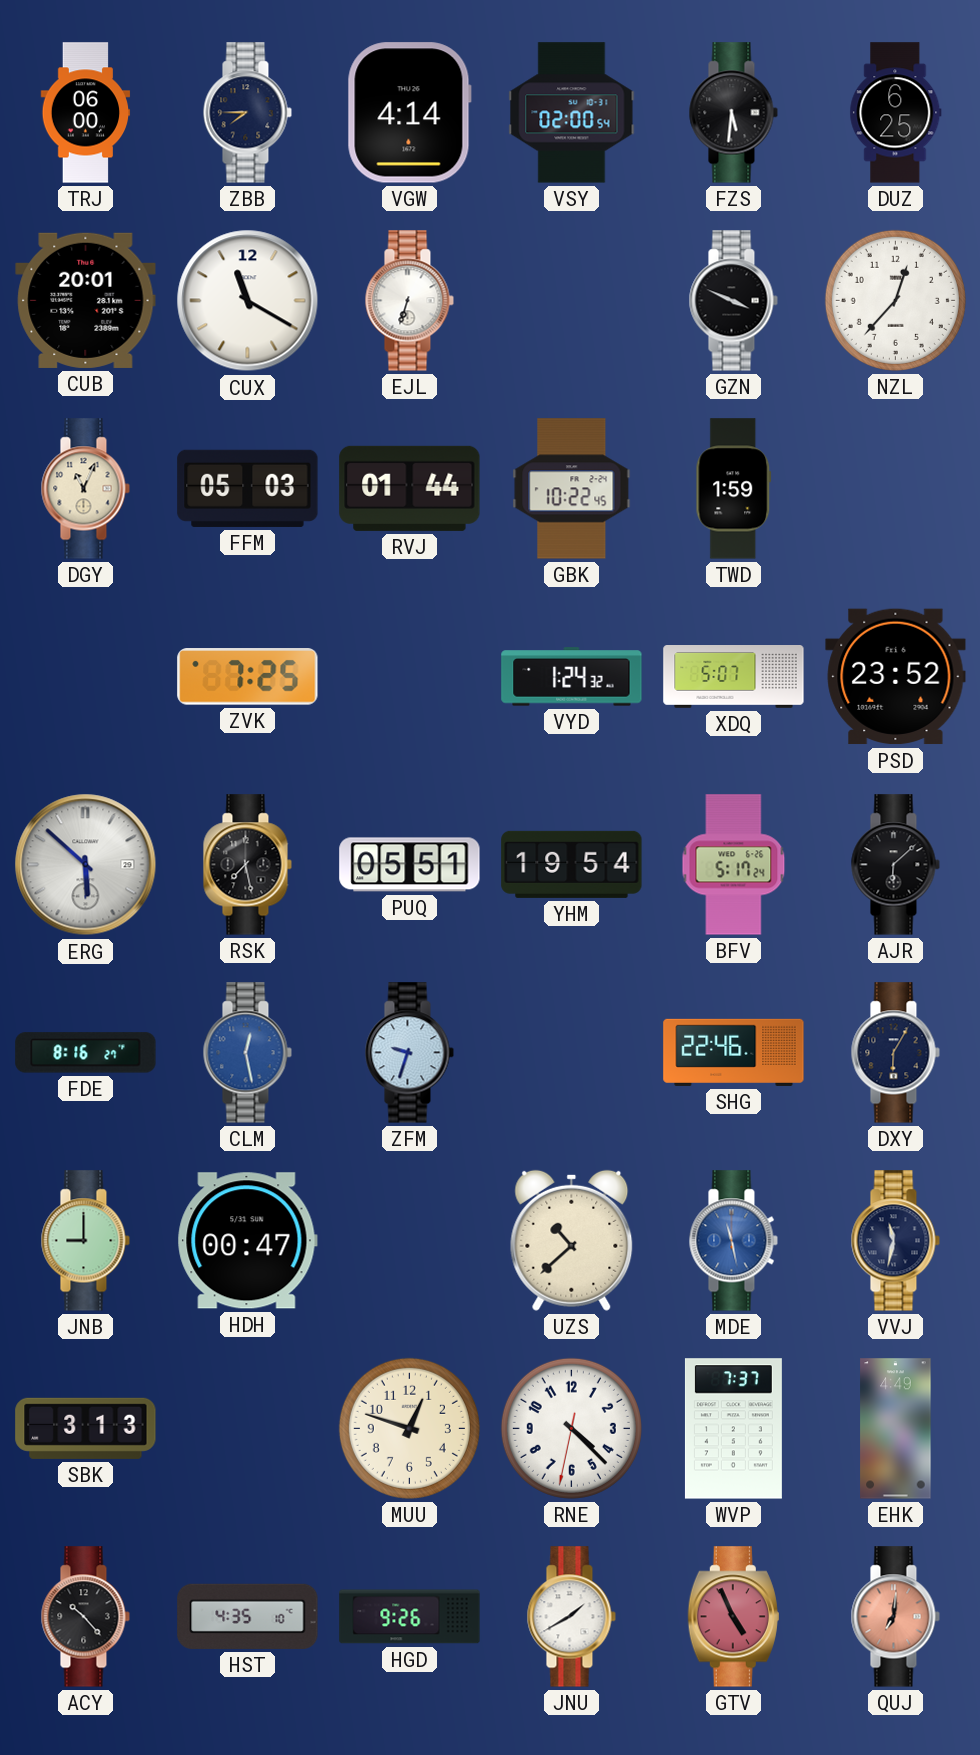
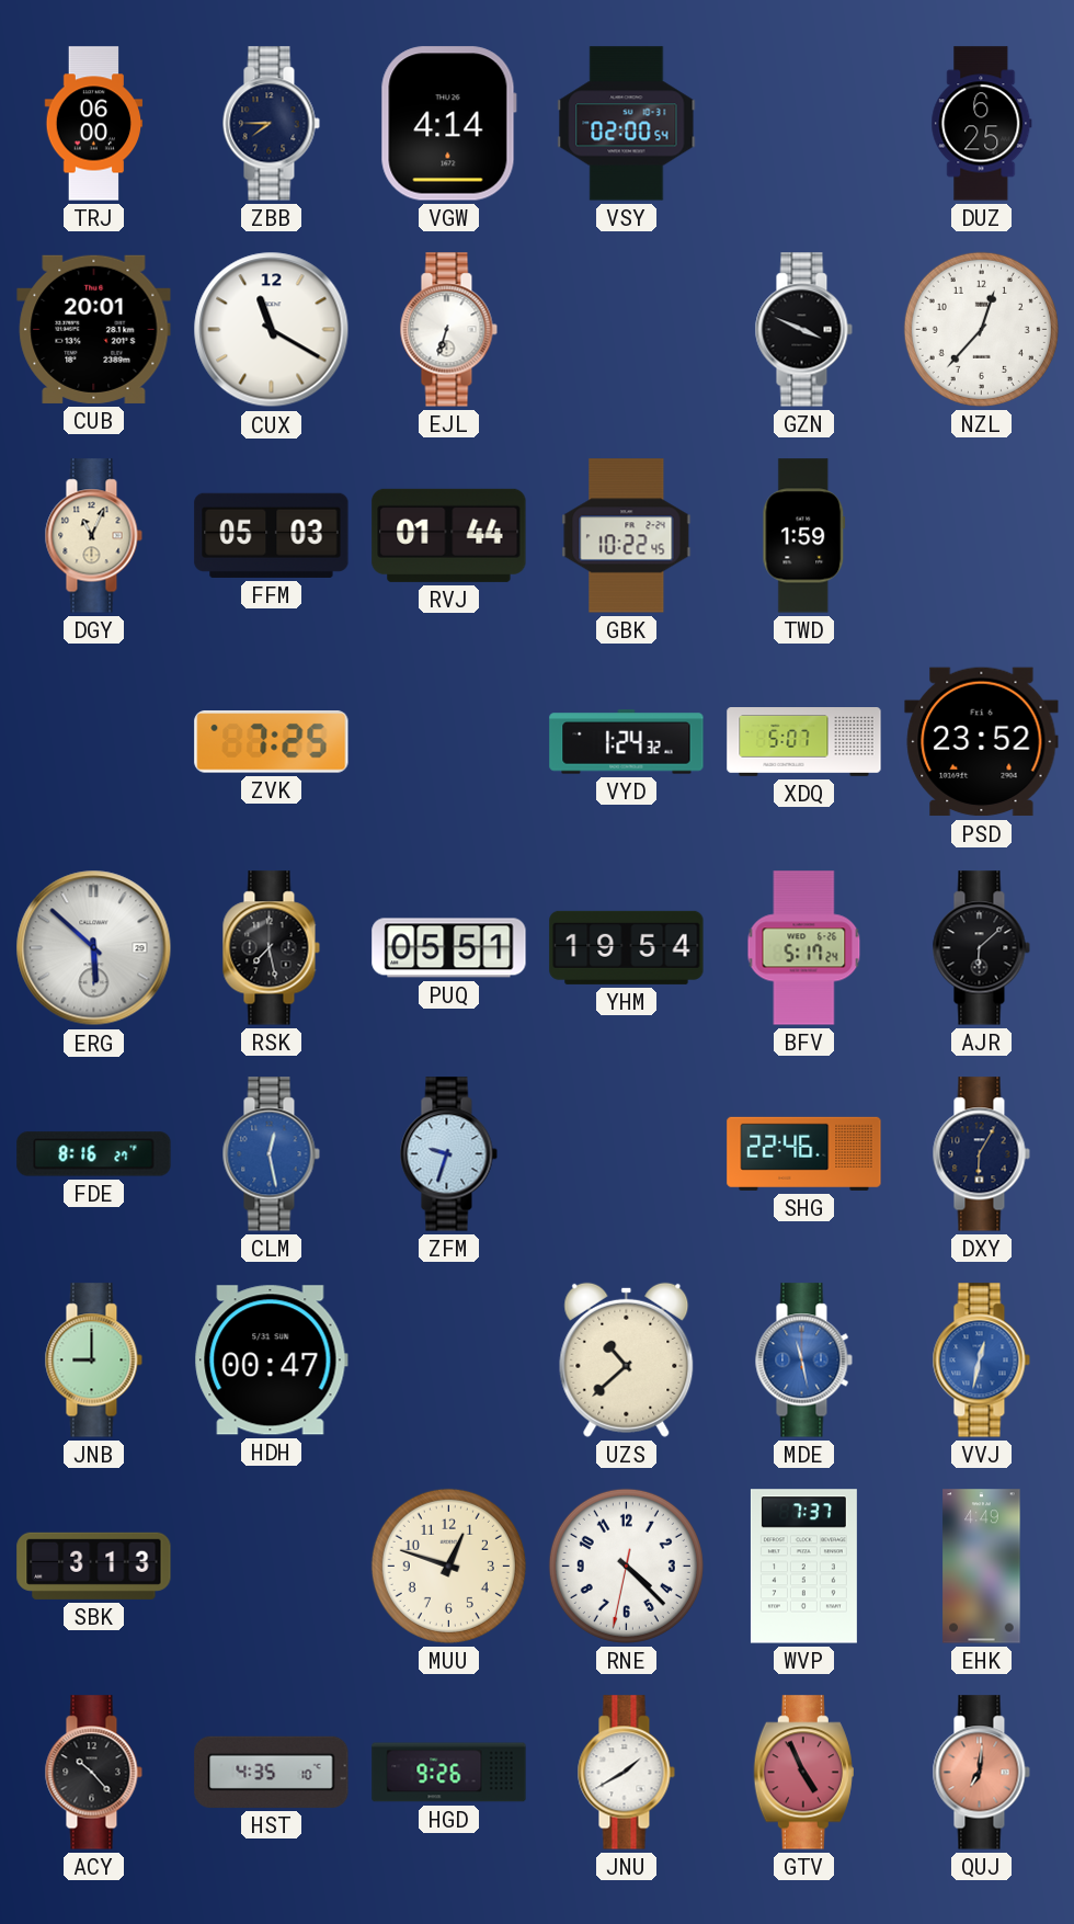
FZS: 5:31 -> none (733, 113)
VVJ: 11:32 -> 12:32 (981, 1361)
VVJ dial: navy -> blue (981, 1361)
